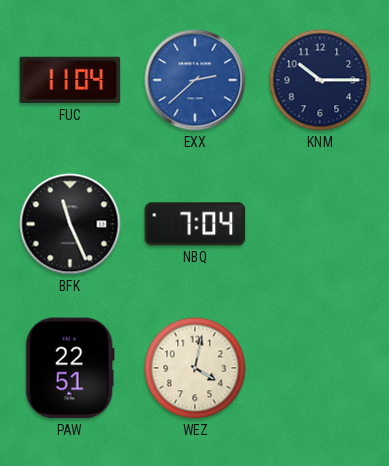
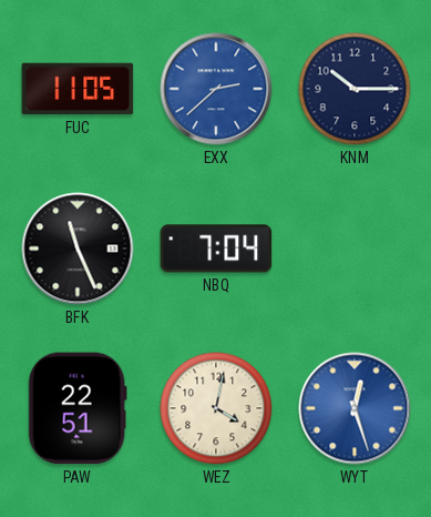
FUC: 11:04 -> 11:05 (78, 89)
WYT: none -> 12:27 (355, 408)
